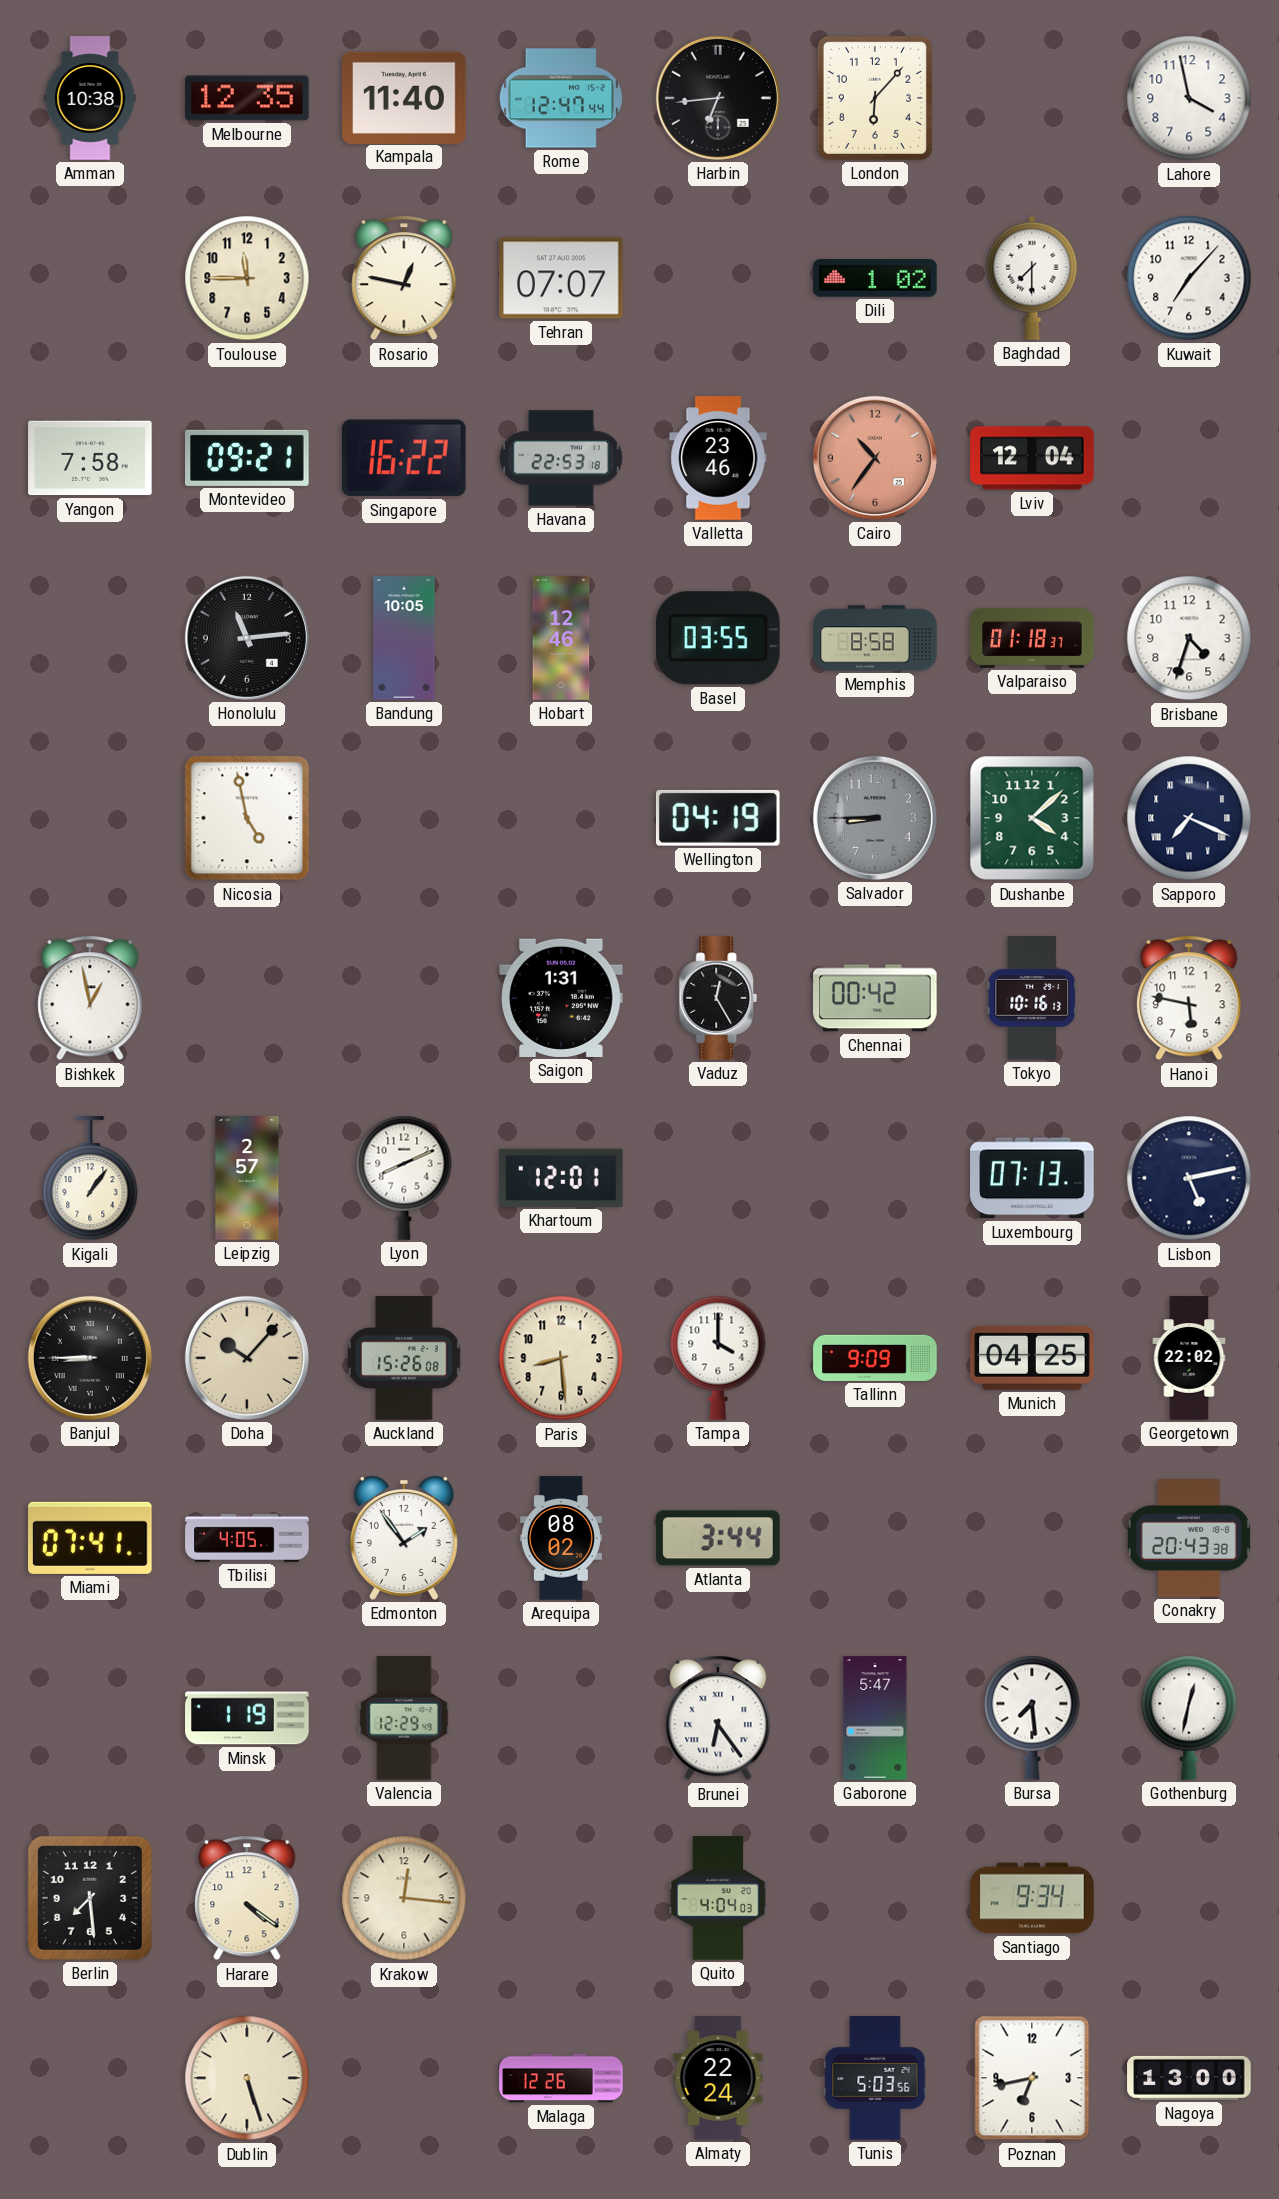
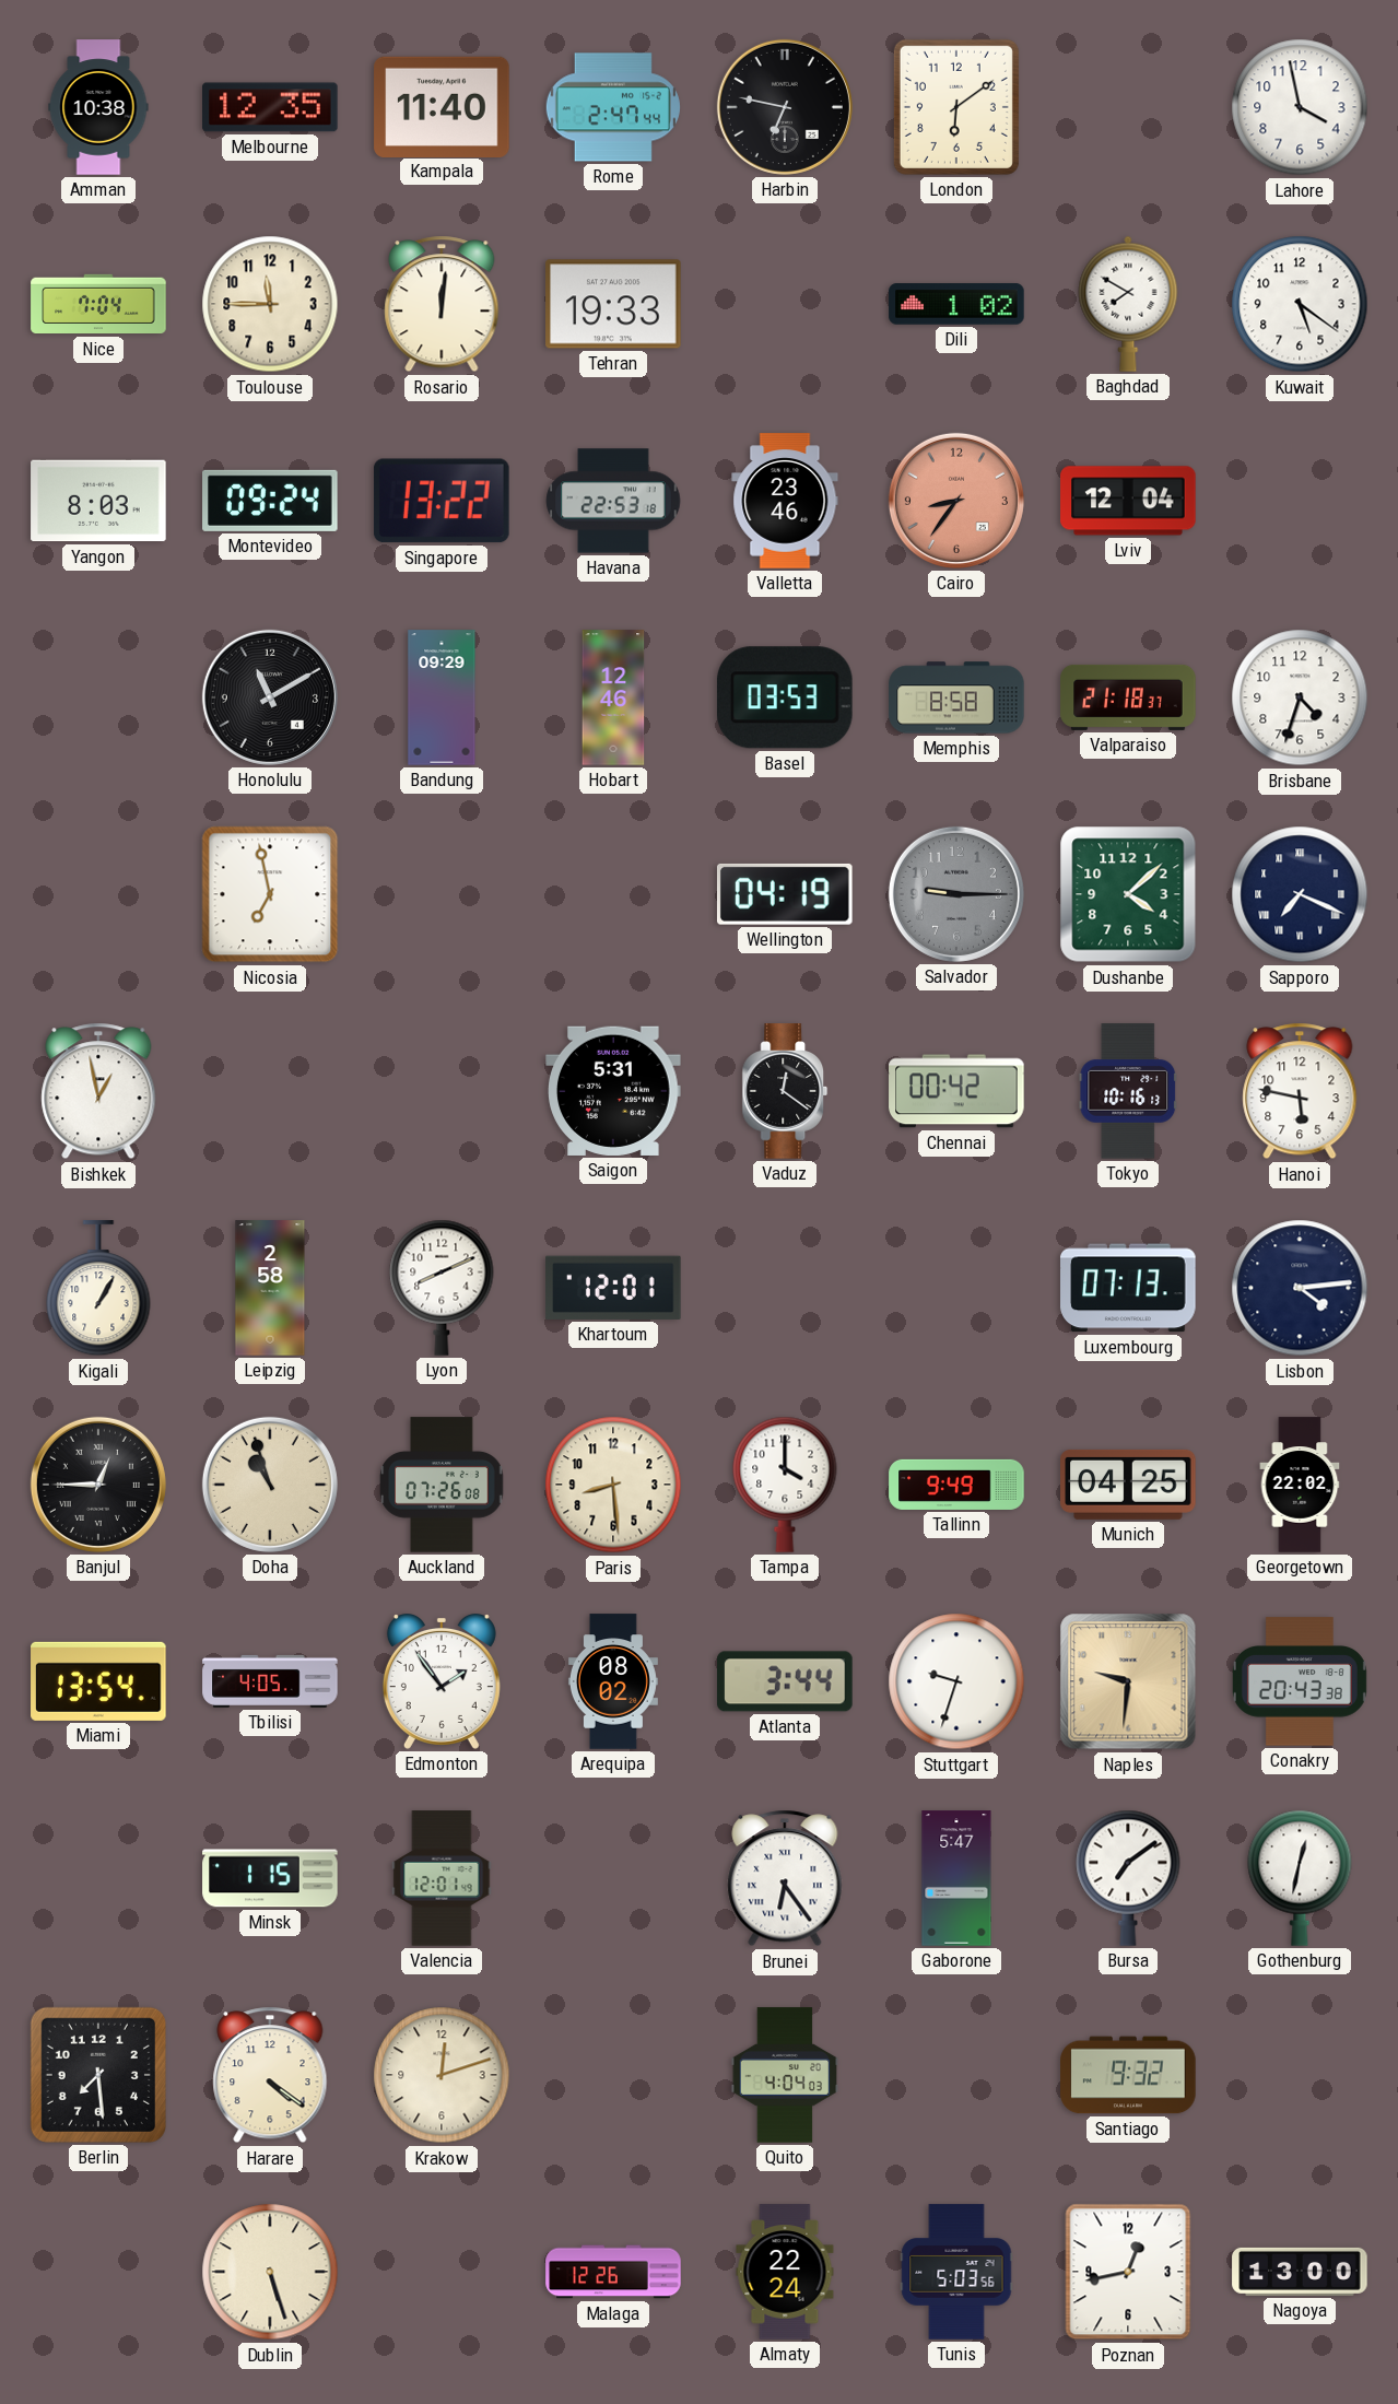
Rome: 12:47 -> 2:47 (613, 107)
Harbin: 6:44 -> 6:47 (785, 107)
London: 6:07 -> 6:09 (956, 107)
Nice: none -> 7:04 (98, 304)
Rosario: 12:47 -> 12:01 (442, 304)
Tehran: 07:07 -> 19:33 (613, 304)
Baghdad: 7:30 -> 7:50 (1128, 304)
Kuwait: 7:07 -> 5:21 (1300, 304)
Yangon: 7:58 -> 8:03 (98, 501)
Montevideo: 09:21 -> 09:24 (270, 501)
Singapore: 16:22 -> 13:22 (442, 501)
Cairo: 10:36 -> 8:36 (956, 501)
Honolulu: 11:14 -> 11:10 (270, 697)
Bandung: 10:05 -> 09:29 (442, 697)
Basel: 03:55 -> 03:53 (785, 697)
Valparaiso: 01:18 -> 21:18 (1128, 697)
Nicosia: 4:58 -> 6:58 (270, 894)
Salvador: 8:45 -> 9:15 (956, 894)
Saigon: 1:31 -> 5:31 (613, 1091)
Vaduz: 12:25 -> 12:21 (785, 1091)
Kigali: 1:06 -> 1:05 (98, 1289)
Leipzig: 2:57 -> 2:58 (270, 1288)
Lisbon: 5:13 -> 4:14 (1300, 1288)
Banjul: 8:45 -> 12:45 (98, 1485)
Doha: 10:07 -> 10:57 (270, 1485)
Auckland: 15:26 -> 07:26 (442, 1485)
Tallinn: 9:09 -> 9:49 (956, 1485)
Miami: 07:41 -> 13:54 (98, 1681)
Stuttgart: none -> 9:33 (956, 1681)
Naples: none -> 9:31 (1128, 1681)
Minsk: 1:19 -> 1:15 (270, 1878)
Valencia: 12:29 -> 12:01 (442, 1878)
Bursa: 7:29 -> 7:09 (1128, 1878)
Krakow: 12:16 -> 12:12 (442, 2075)
Santiago: 9:34 -> 9:32 (1128, 2075)
Poznan: 6:43 -> 12:43 (1128, 2272)
